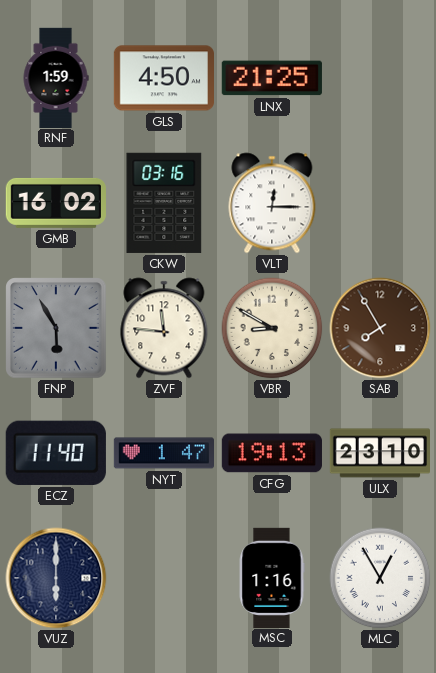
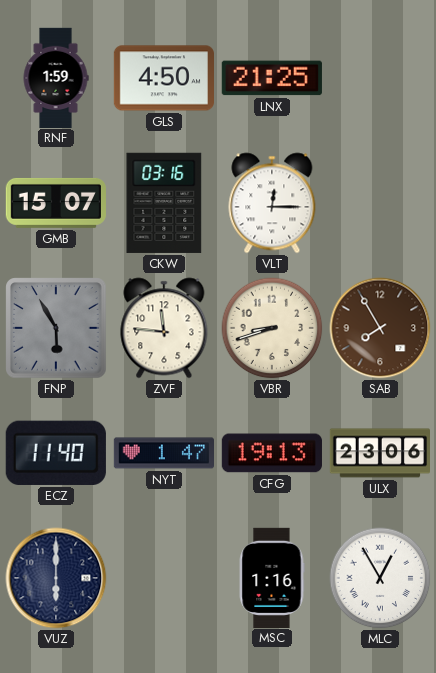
GMB: 16:02 -> 15:07 (56, 203)
VBR: 8:50 -> 8:42 (272, 328)
ULX: 23:10 -> 23:06 (379, 453)
